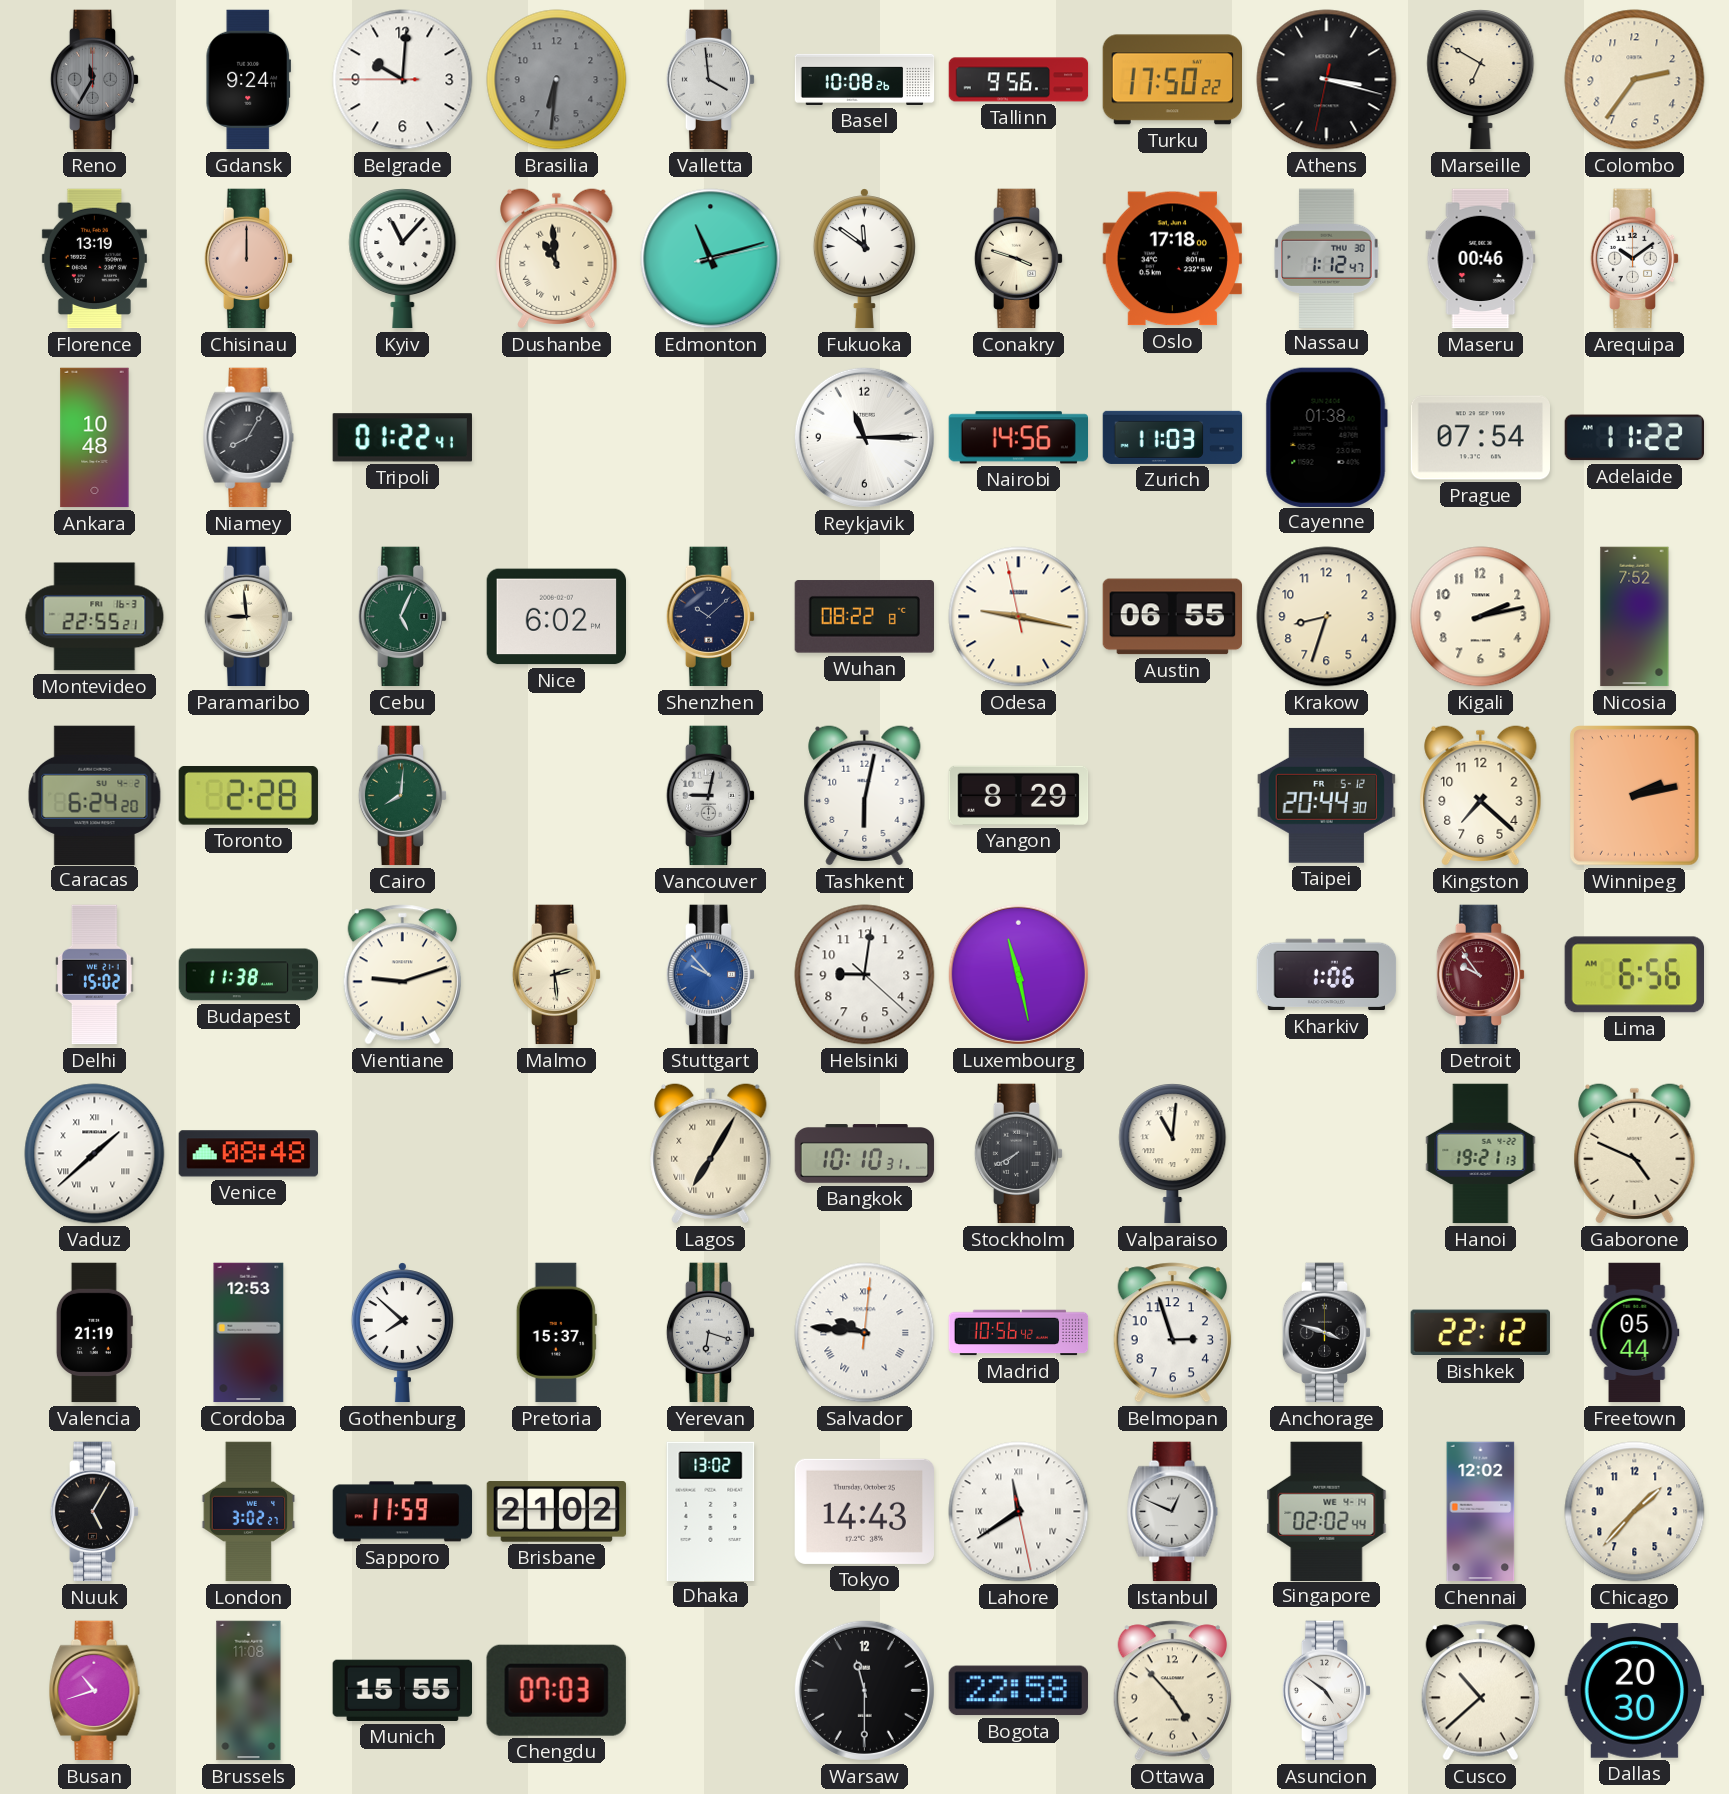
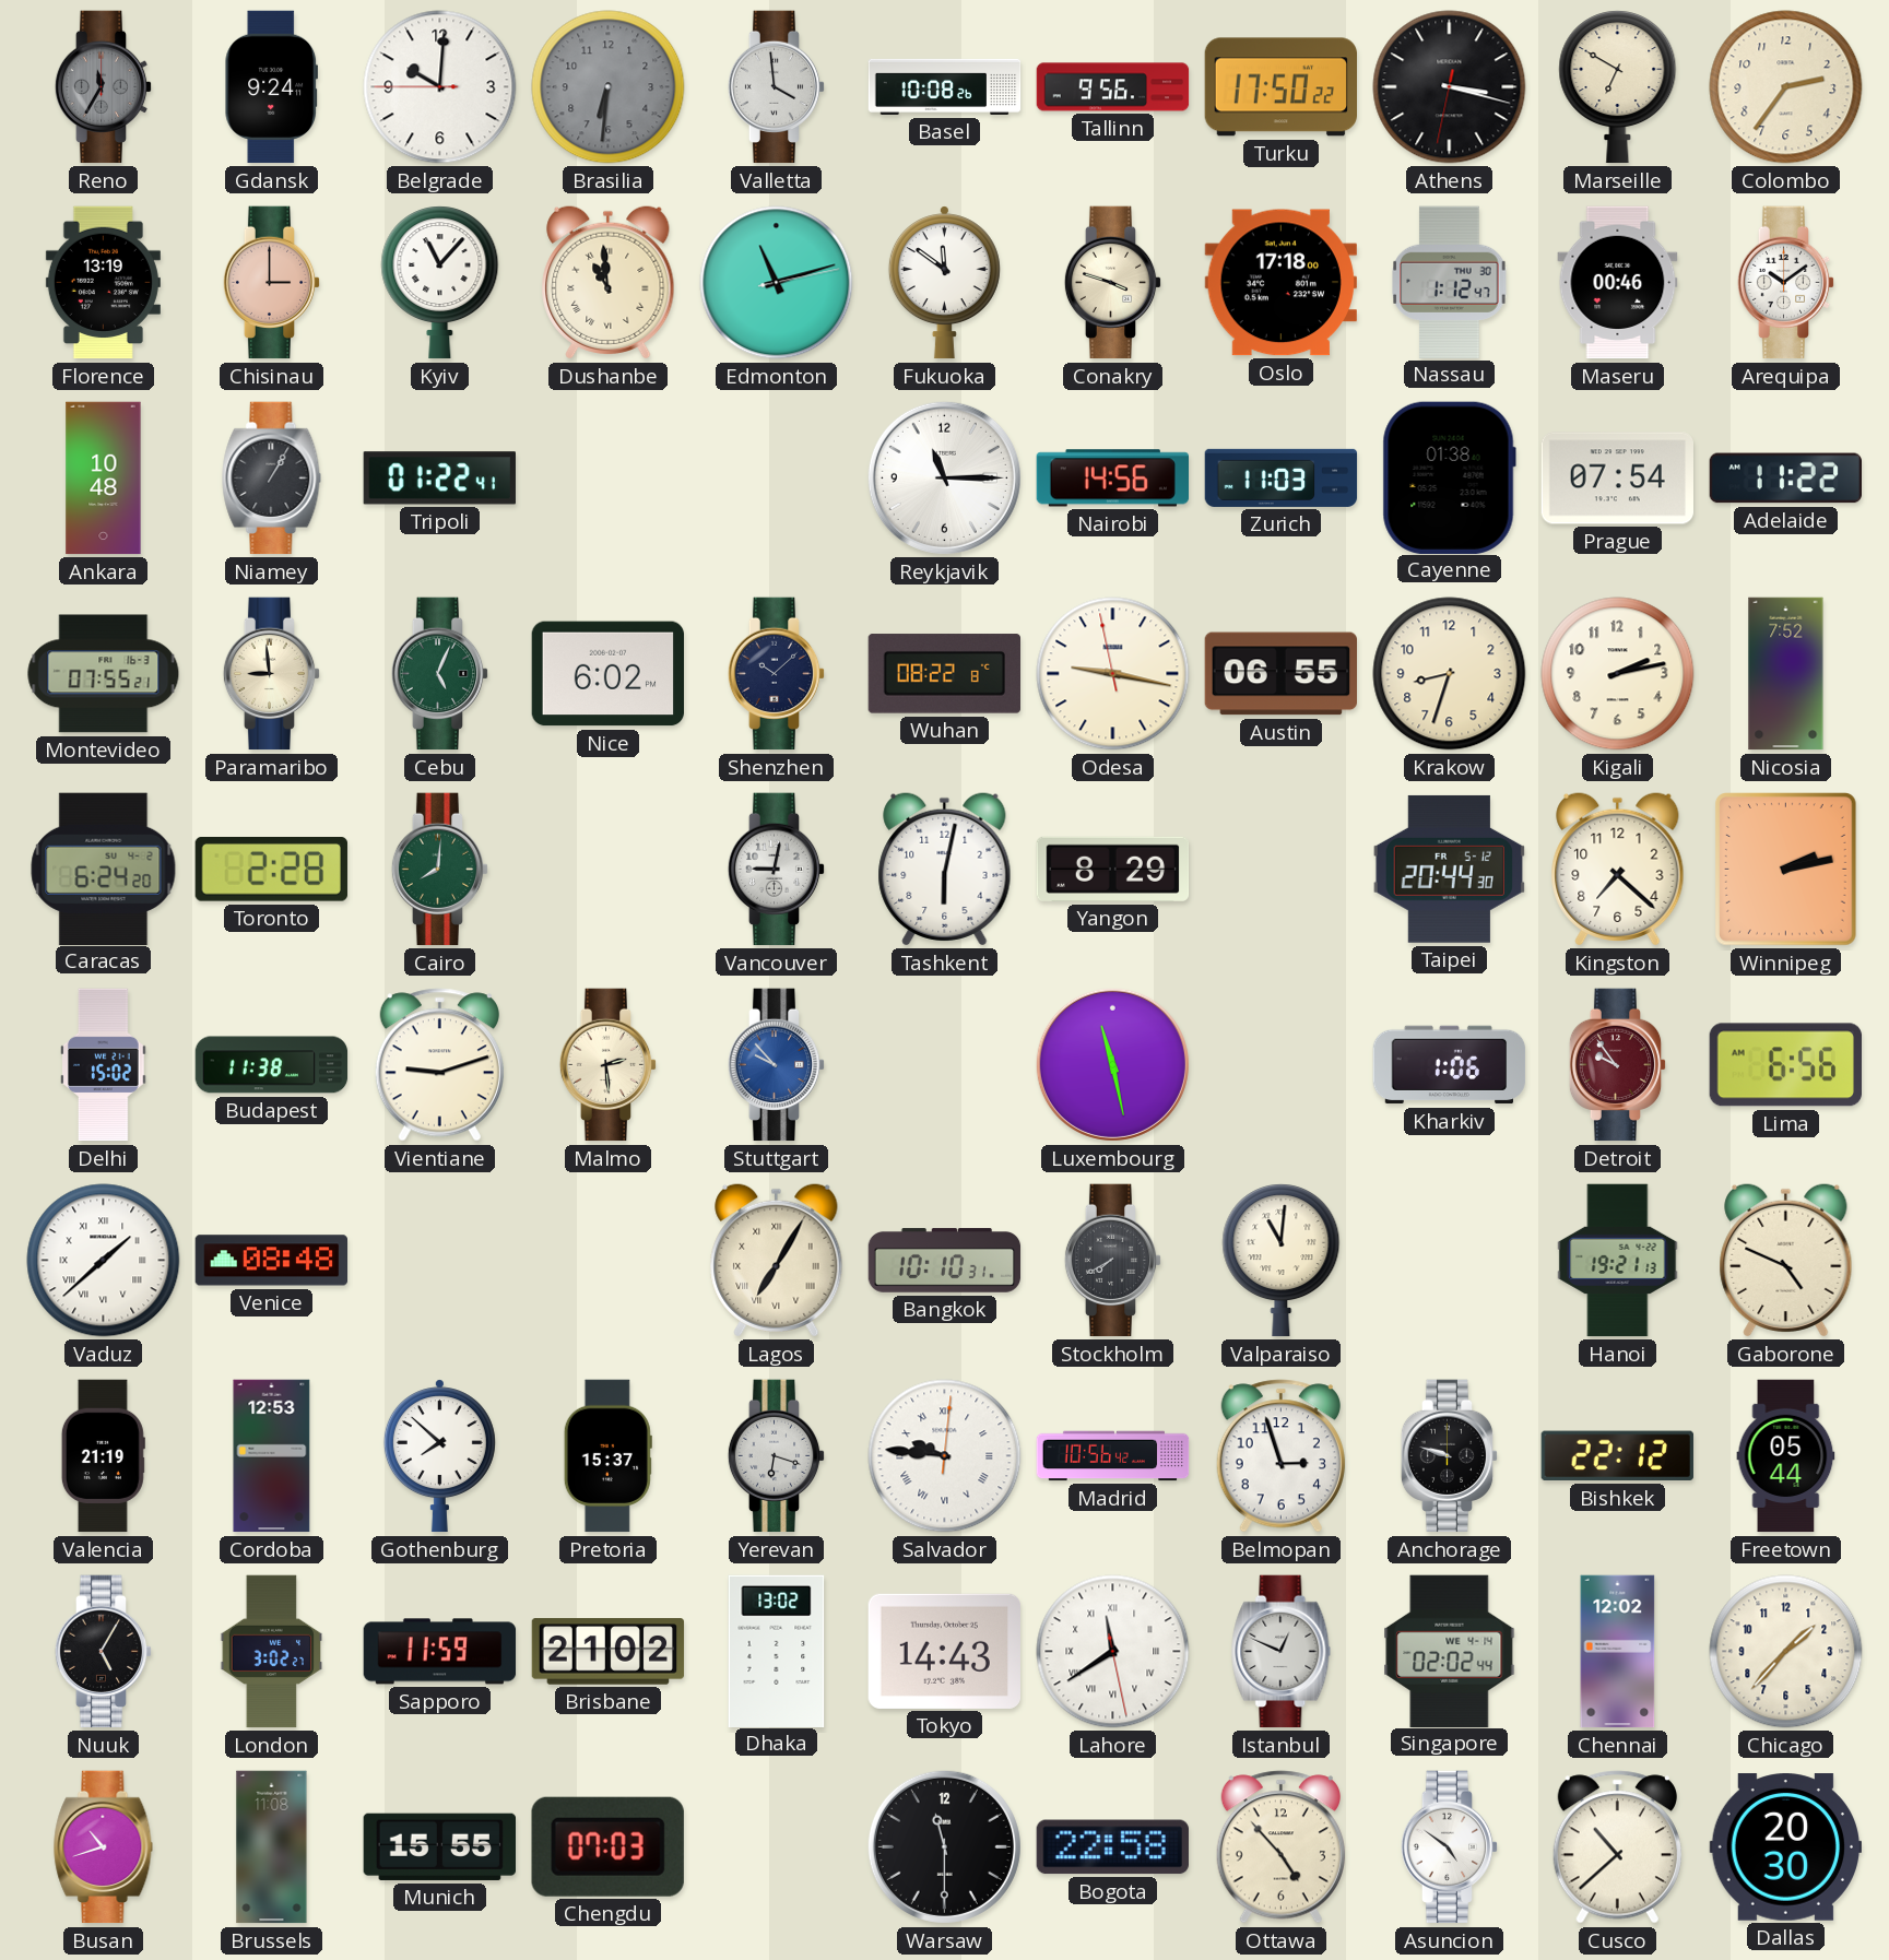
Chisinau: 12:00 -> 3:00 (272, 283)
Niamey: 8:05 -> 1:05 (272, 479)
Montevideo: 22:55 -> 07:55 (104, 674)
Helsinki: 9:01 -> none (865, 975)
Anchorage: 3:48 -> 9:48 (1450, 1456)
